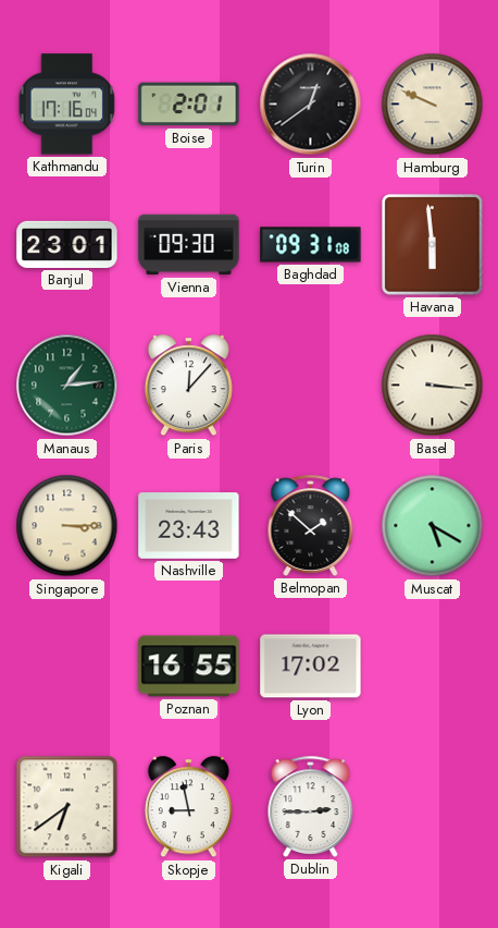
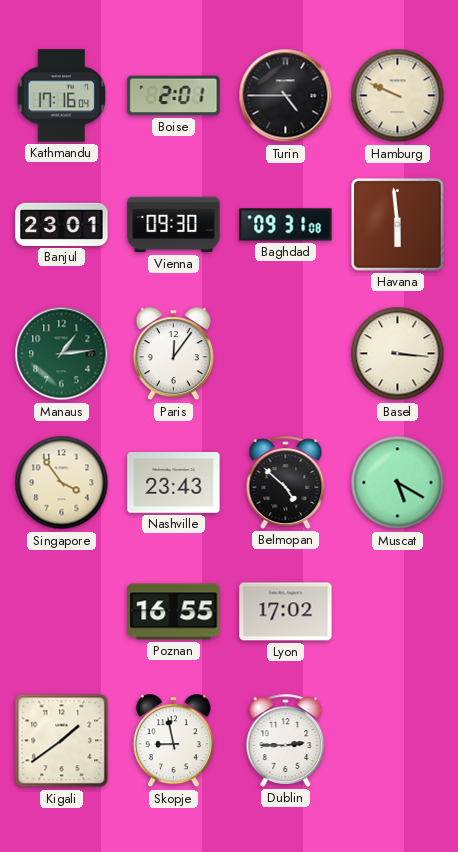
Turin: 12:39 -> 4:45 (286, 96)
Paris: 12:07 -> 12:06 (173, 354)
Singapore: 3:15 -> 3:54 (62, 483)
Belmopan: 1:52 -> 4:52 (286, 482)
Kigali: 6:39 -> 1:39 (62, 741)
